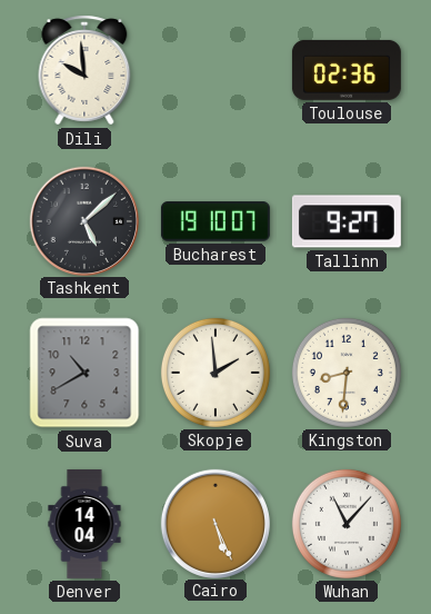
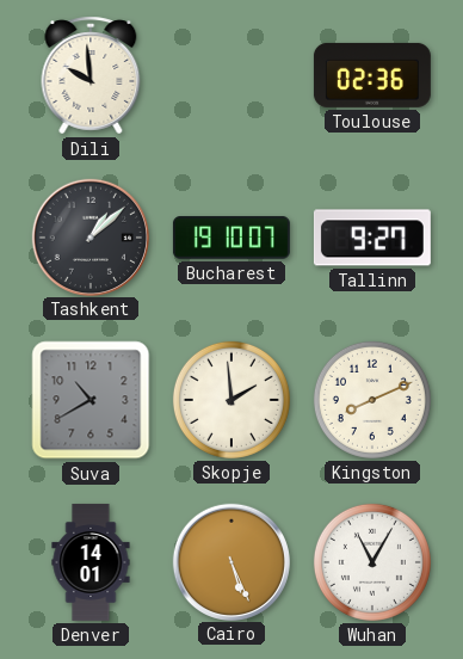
Tashkent: 5:08 -> 1:08 (89, 236)
Kingston: 8:31 -> 8:11 (372, 400)
Denver: 14:04 -> 14:01 (91, 562)
Wuhan: 11:07 -> 11:05 (372, 562)
